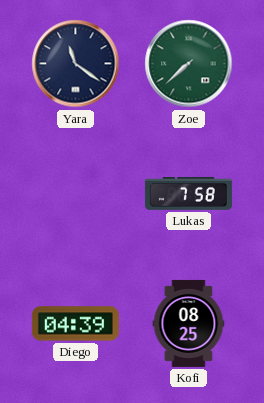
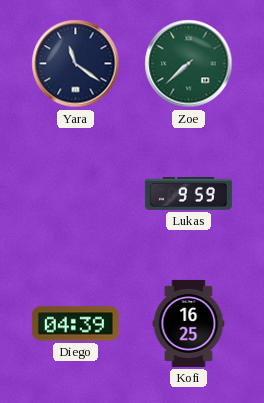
Lukas: 7:58 -> 9:59 (188, 193)
Kofi: 08:25 -> 16:25 (189, 323)
